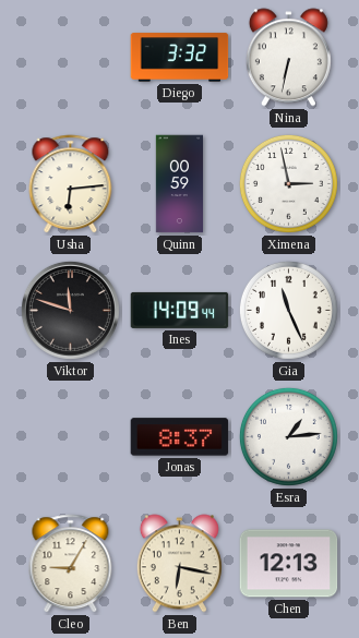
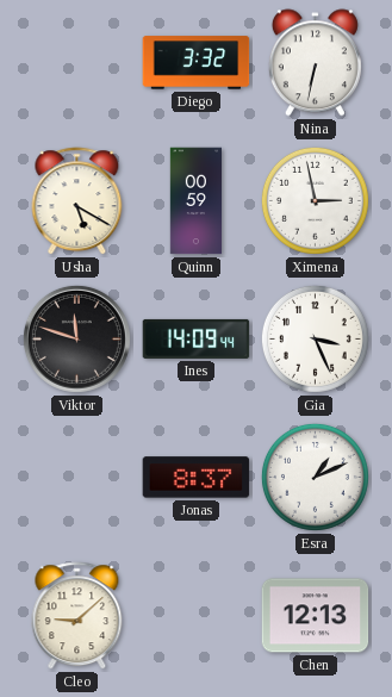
Usha: 6:14 -> 5:20 (77, 201)
Gia: 11:26 -> 3:26 (315, 338)
Esra: 1:14 -> 1:11 (315, 477)
Cleo: 9:05 -> 9:08 (77, 616)
Ben: 6:17 -> none (179, 564)
